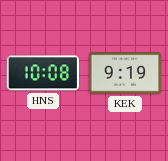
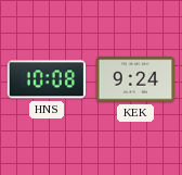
KEK: 9:19 -> 9:24 (135, 79)
